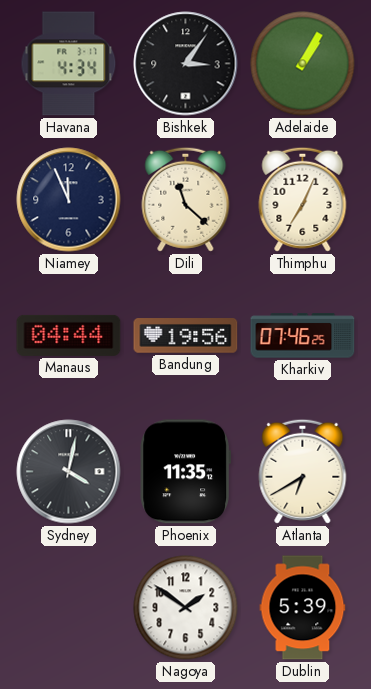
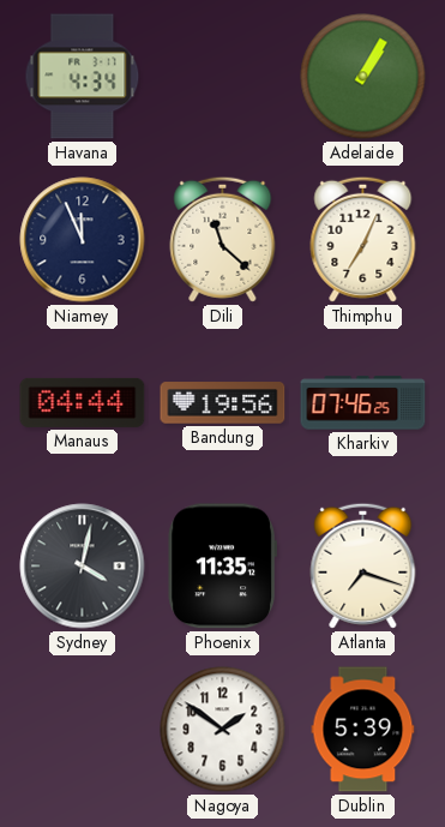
Bishkek: 3:06 -> none (186, 64)
Atlanta: 6:40 -> 7:18 (363, 565)
